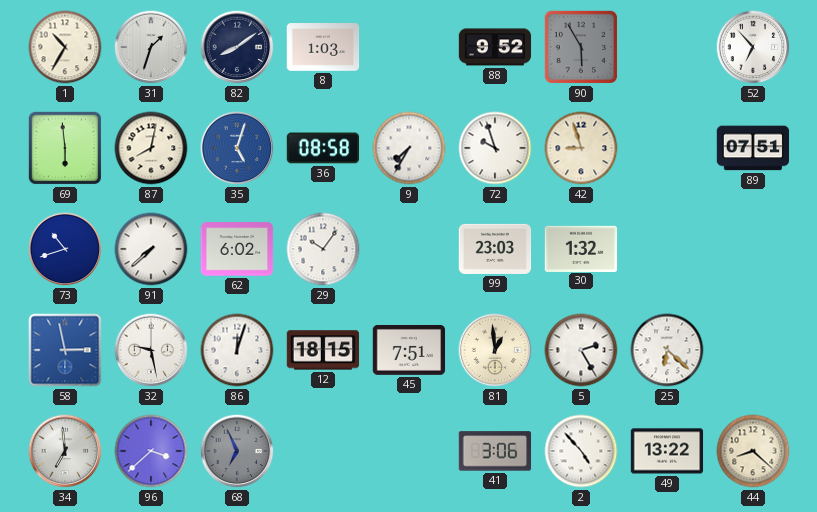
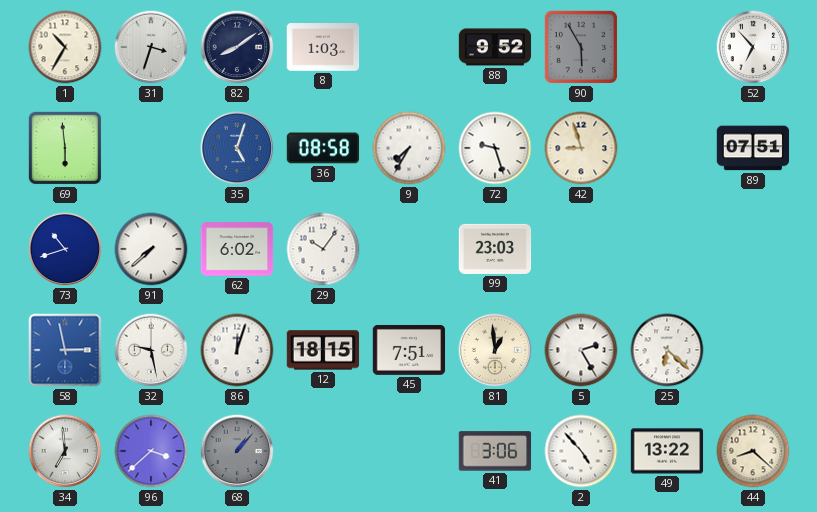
31: 1:33 -> 3:33 (151, 47)
87: 8:02 -> none (151, 148)
72: 9:57 -> 9:27 (495, 148)
30: 1:32 -> none (581, 248)
68: 6:56 -> 1:07 (237, 451)
